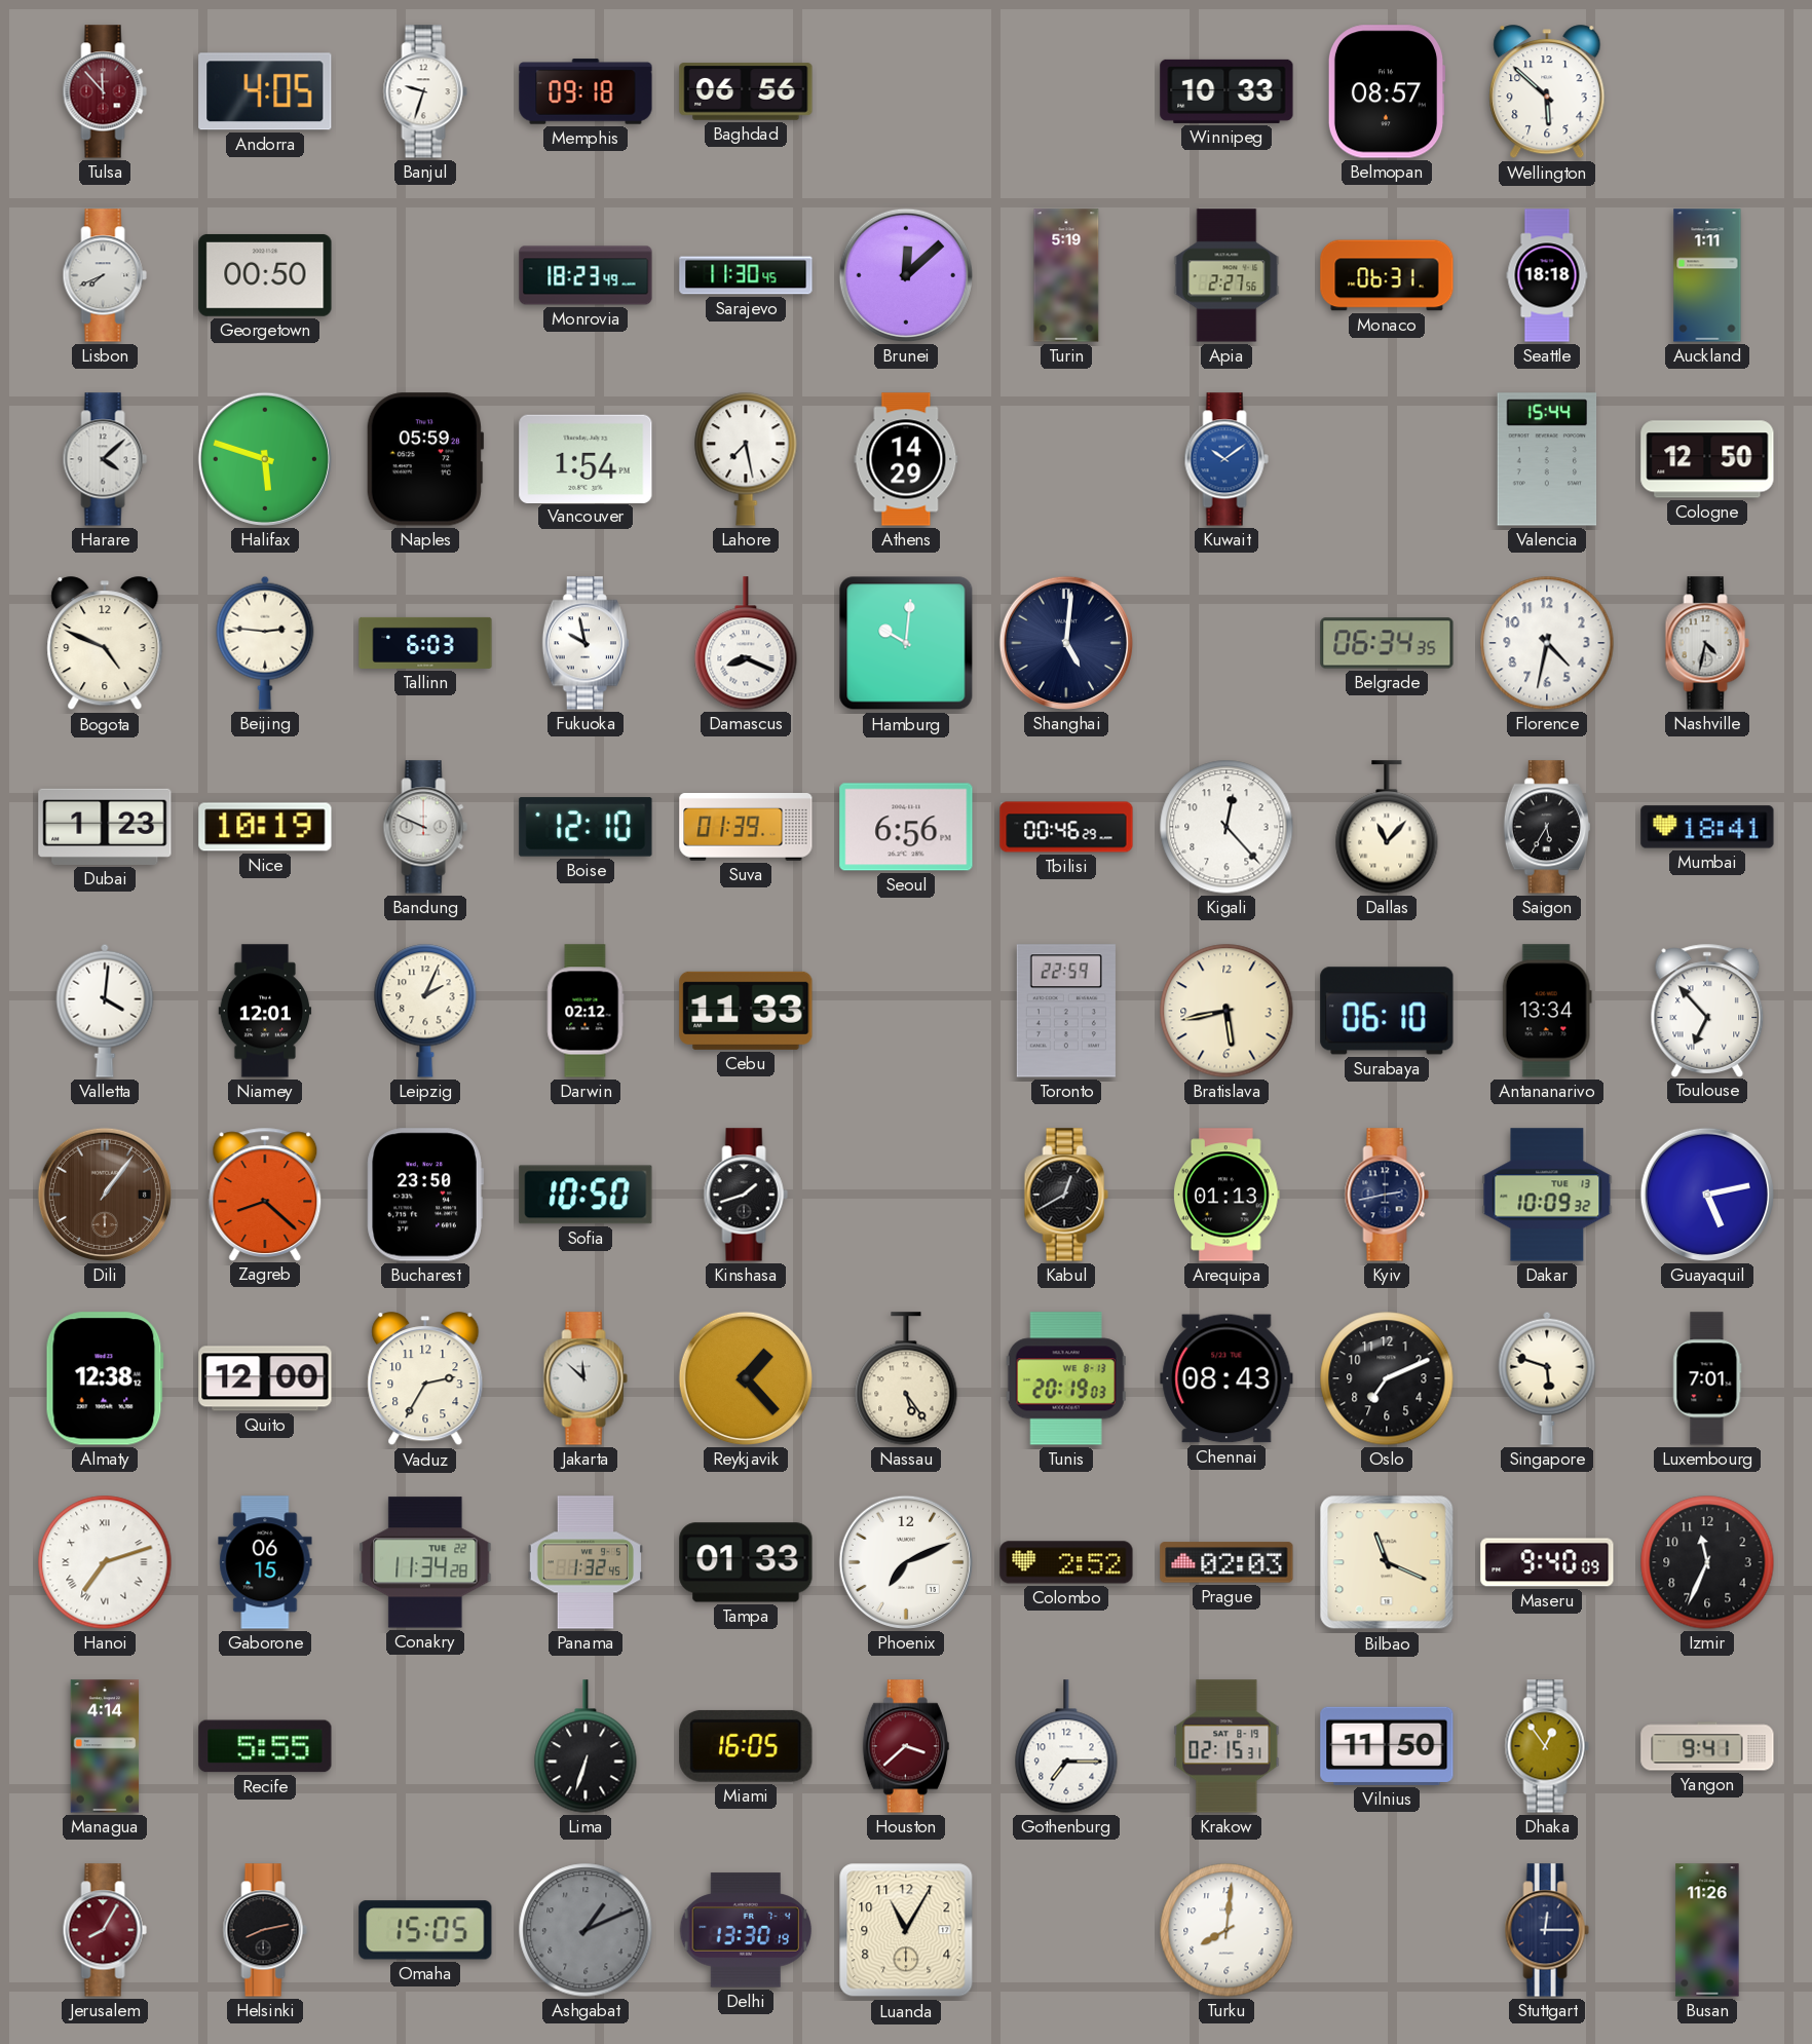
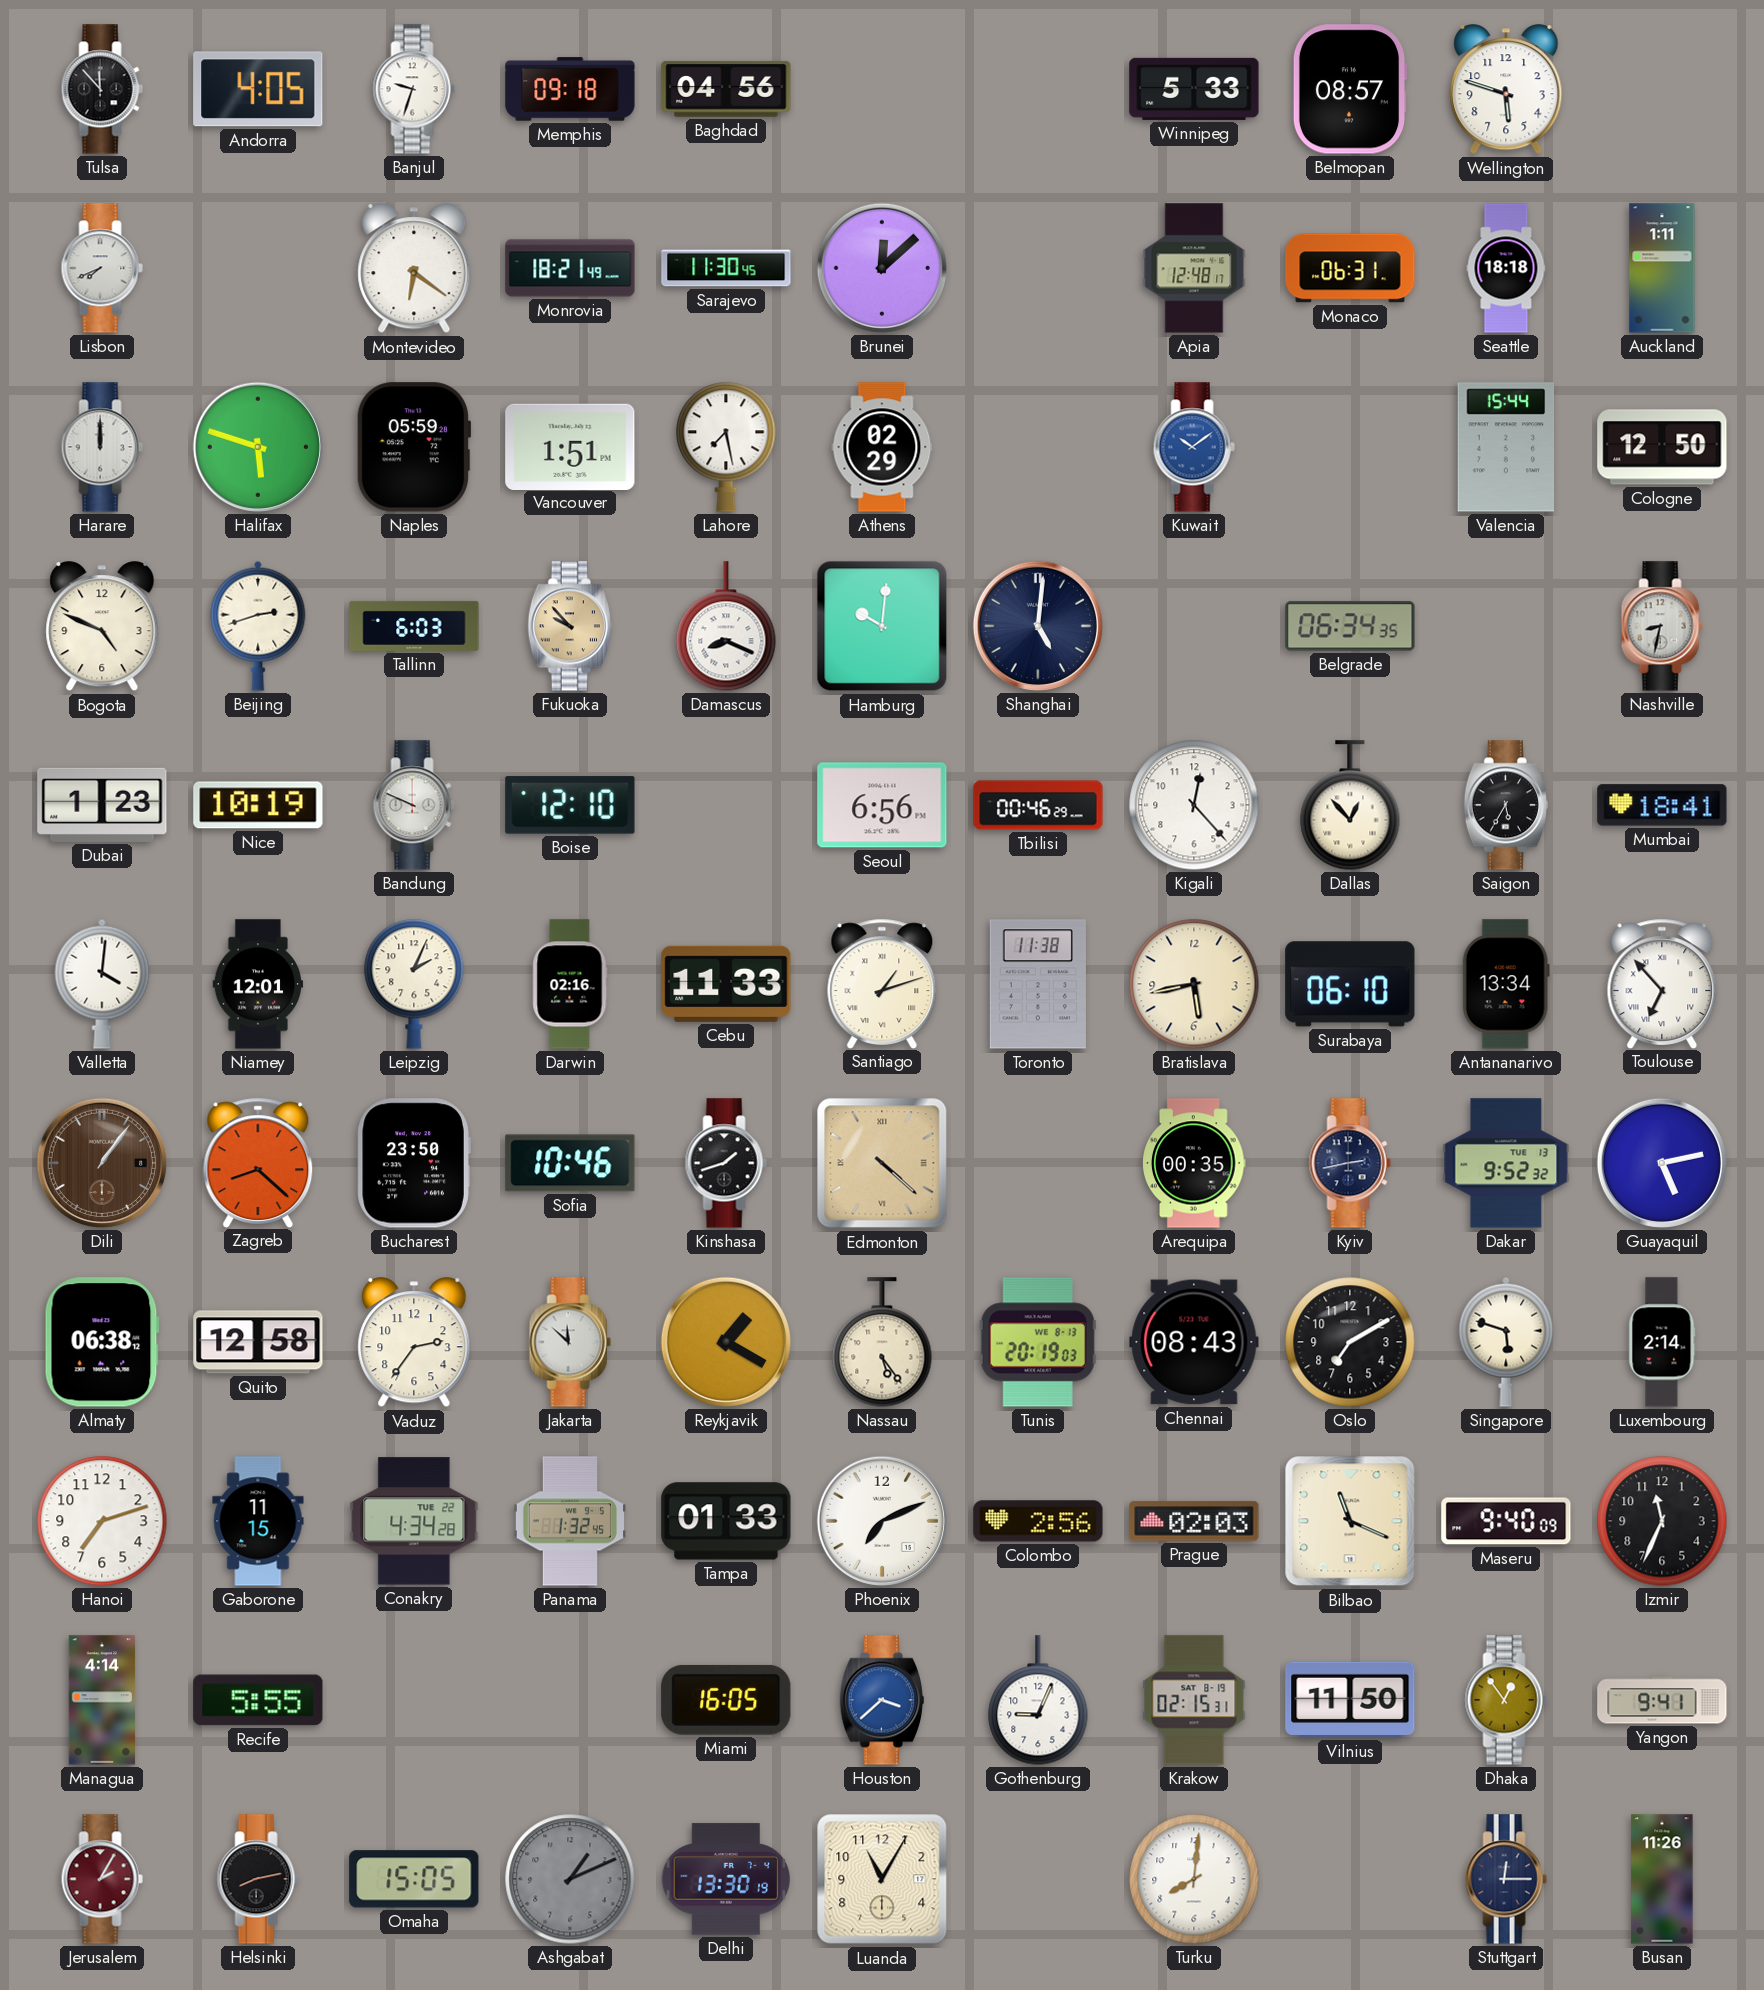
Tulsa dial: burgundy -> black (102, 89)
Baghdad: 06:56 -> 04:56 (726, 89)
Winnipeg: 10:33 -> 5:33 (1194, 89)
Wellington: 5:52 -> 5:48 (1506, 90)
Georgetown: 00:50 -> none (265, 275)
Montevideo: none -> 6:21 (414, 269)
Monrovia: 18:23 -> 18:21 (570, 268)
Turin: 5:19 -> none (1066, 275)
Apia: 2:27 -> 12:48 (1194, 268)
Harare: 4:08 -> 12:00 (102, 447)
Vancouver: 1:54 -> 1:51 (570, 446)
Athens: 14:29 -> 02:29 (882, 447)
Beijing: 2:46 -> 2:42 (258, 626)
Fukuoka: 9:58 -> 9:53 (570, 626)
Fukuoka dial: white -> champagne (570, 626)
Florence: 4:32 -> none (1547, 643)
Nashville: 4:32 -> 8:32 (1662, 626)
Suva: 01:39 -> none (746, 828)
Dallas: 11:07 -> 12:53 (1350, 805)
Darwin: 02:12 -> 02:16 (570, 984)
Santiago: none -> 1:12 (882, 983)
Toronto: 22:59 -> 11:38 (1038, 984)
Sofia: 10:50 -> 10:46 (570, 1163)
Edmonton: none -> 4:22 (882, 1163)
Kabul: 12:40 -> none (1066, 1195)
Arequipa: 01:13 -> 00:35 (1195, 1163)
Dakar: 10:09 -> 9:52 (1506, 1163)
Almaty: 12:38 -> 06:38 (102, 1342)
Quito: 12:00 -> 12:58 (258, 1342)
Vaduz: 2:35 -> 2:36 (414, 1343)
Reykjavik: 1:23 -> 1:20 (726, 1342)
Oslo: 7:11 -> 7:10 (1350, 1342)
Luxembourg: 7:01 -> 2:14 (1662, 1342)
Hanoi numerals: Roman -> Arabic (102, 1521)
Gaborone: 06:15 -> 11:15 (258, 1521)
Conakry: 11:34 -> 4:34 (414, 1521)
Colombo: 2:52 -> 2:56 (1038, 1521)
Lima: 6:33 -> none (586, 1746)
Houston dial: burgundy -> blue (882, 1700)
Gothenburg: 7:15 -> 9:04 (1038, 1700)
Jerusalem: 8:05 -> 2:05 (102, 1879)
